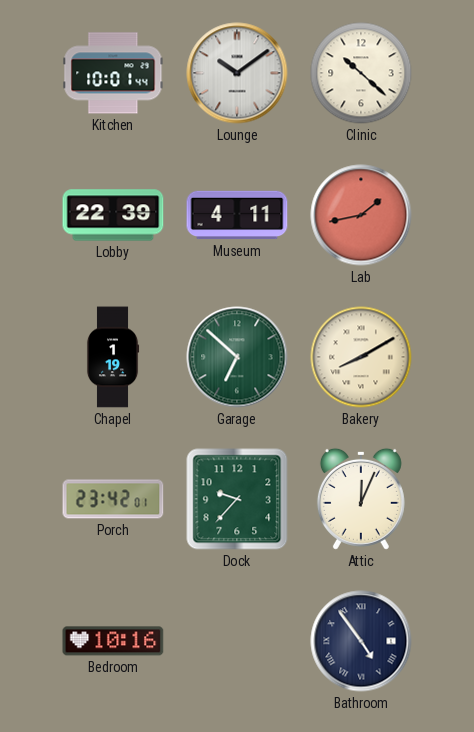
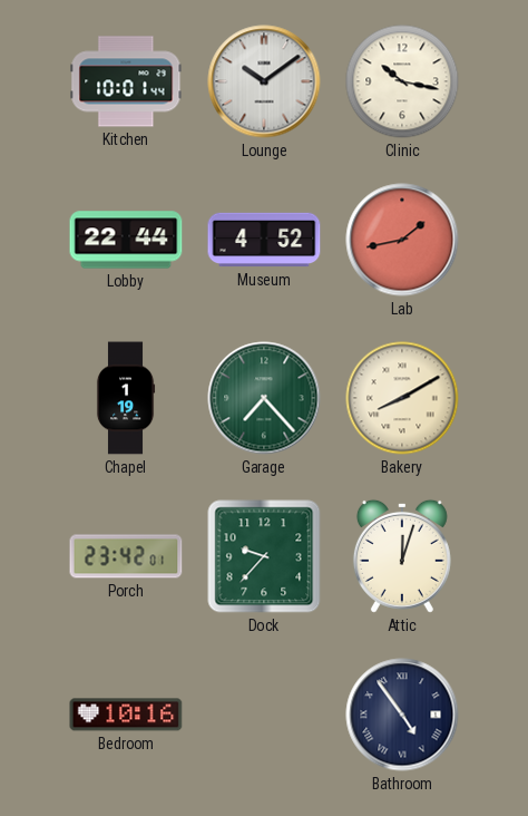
Clinic: 10:22 -> 10:17 (402, 81)
Lobby: 22:39 -> 22:44 (126, 240)
Museum: 4:11 -> 4:52 (264, 240)
Garage: 6:52 -> 7:23 (264, 398)
Attic: 12:04 -> 12:03 (402, 556)
